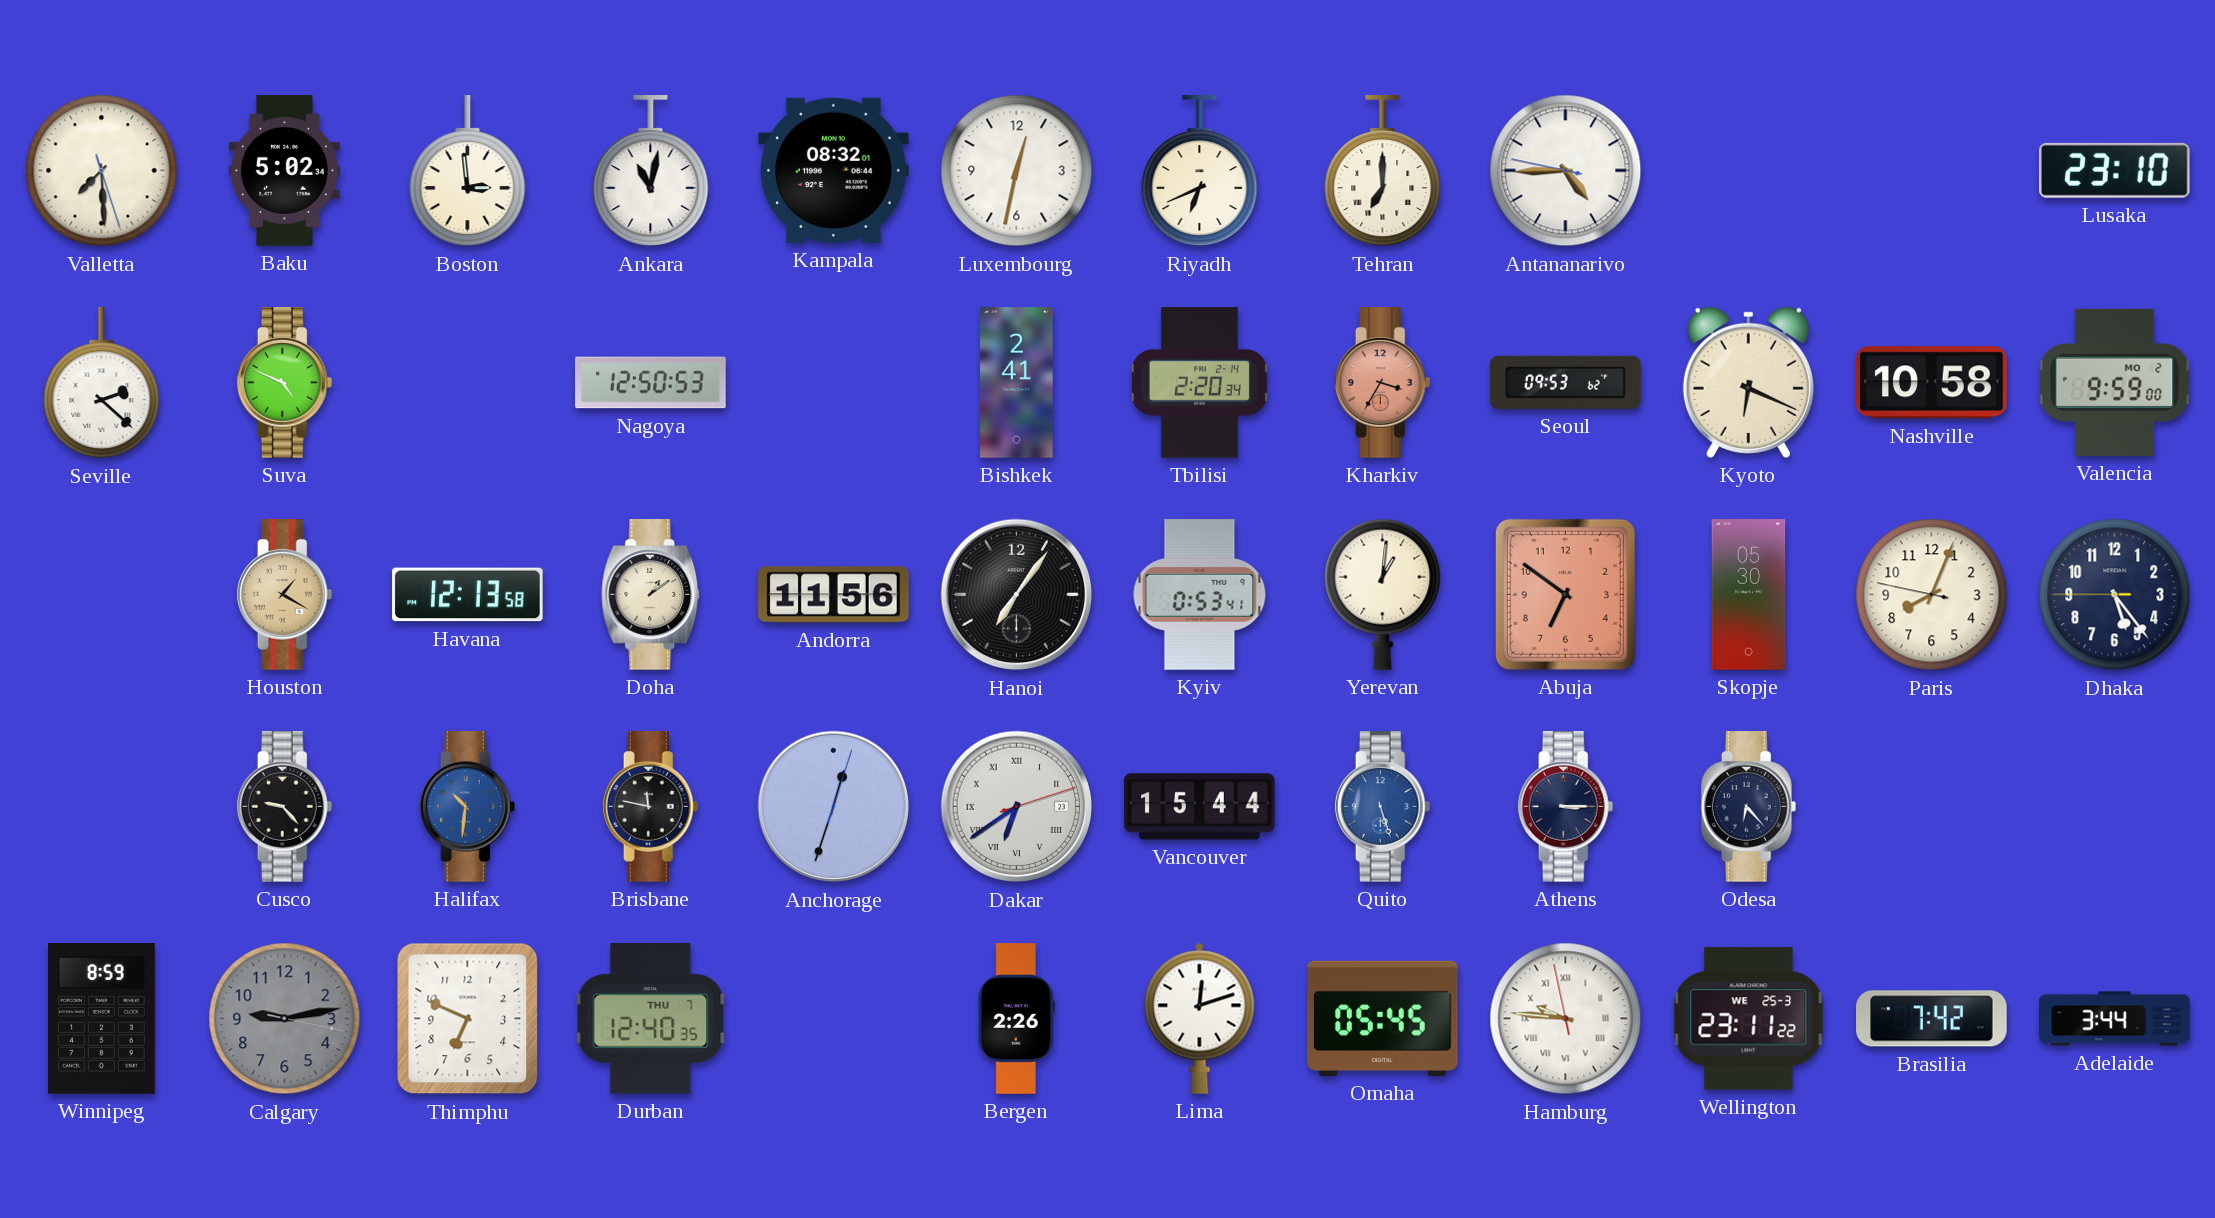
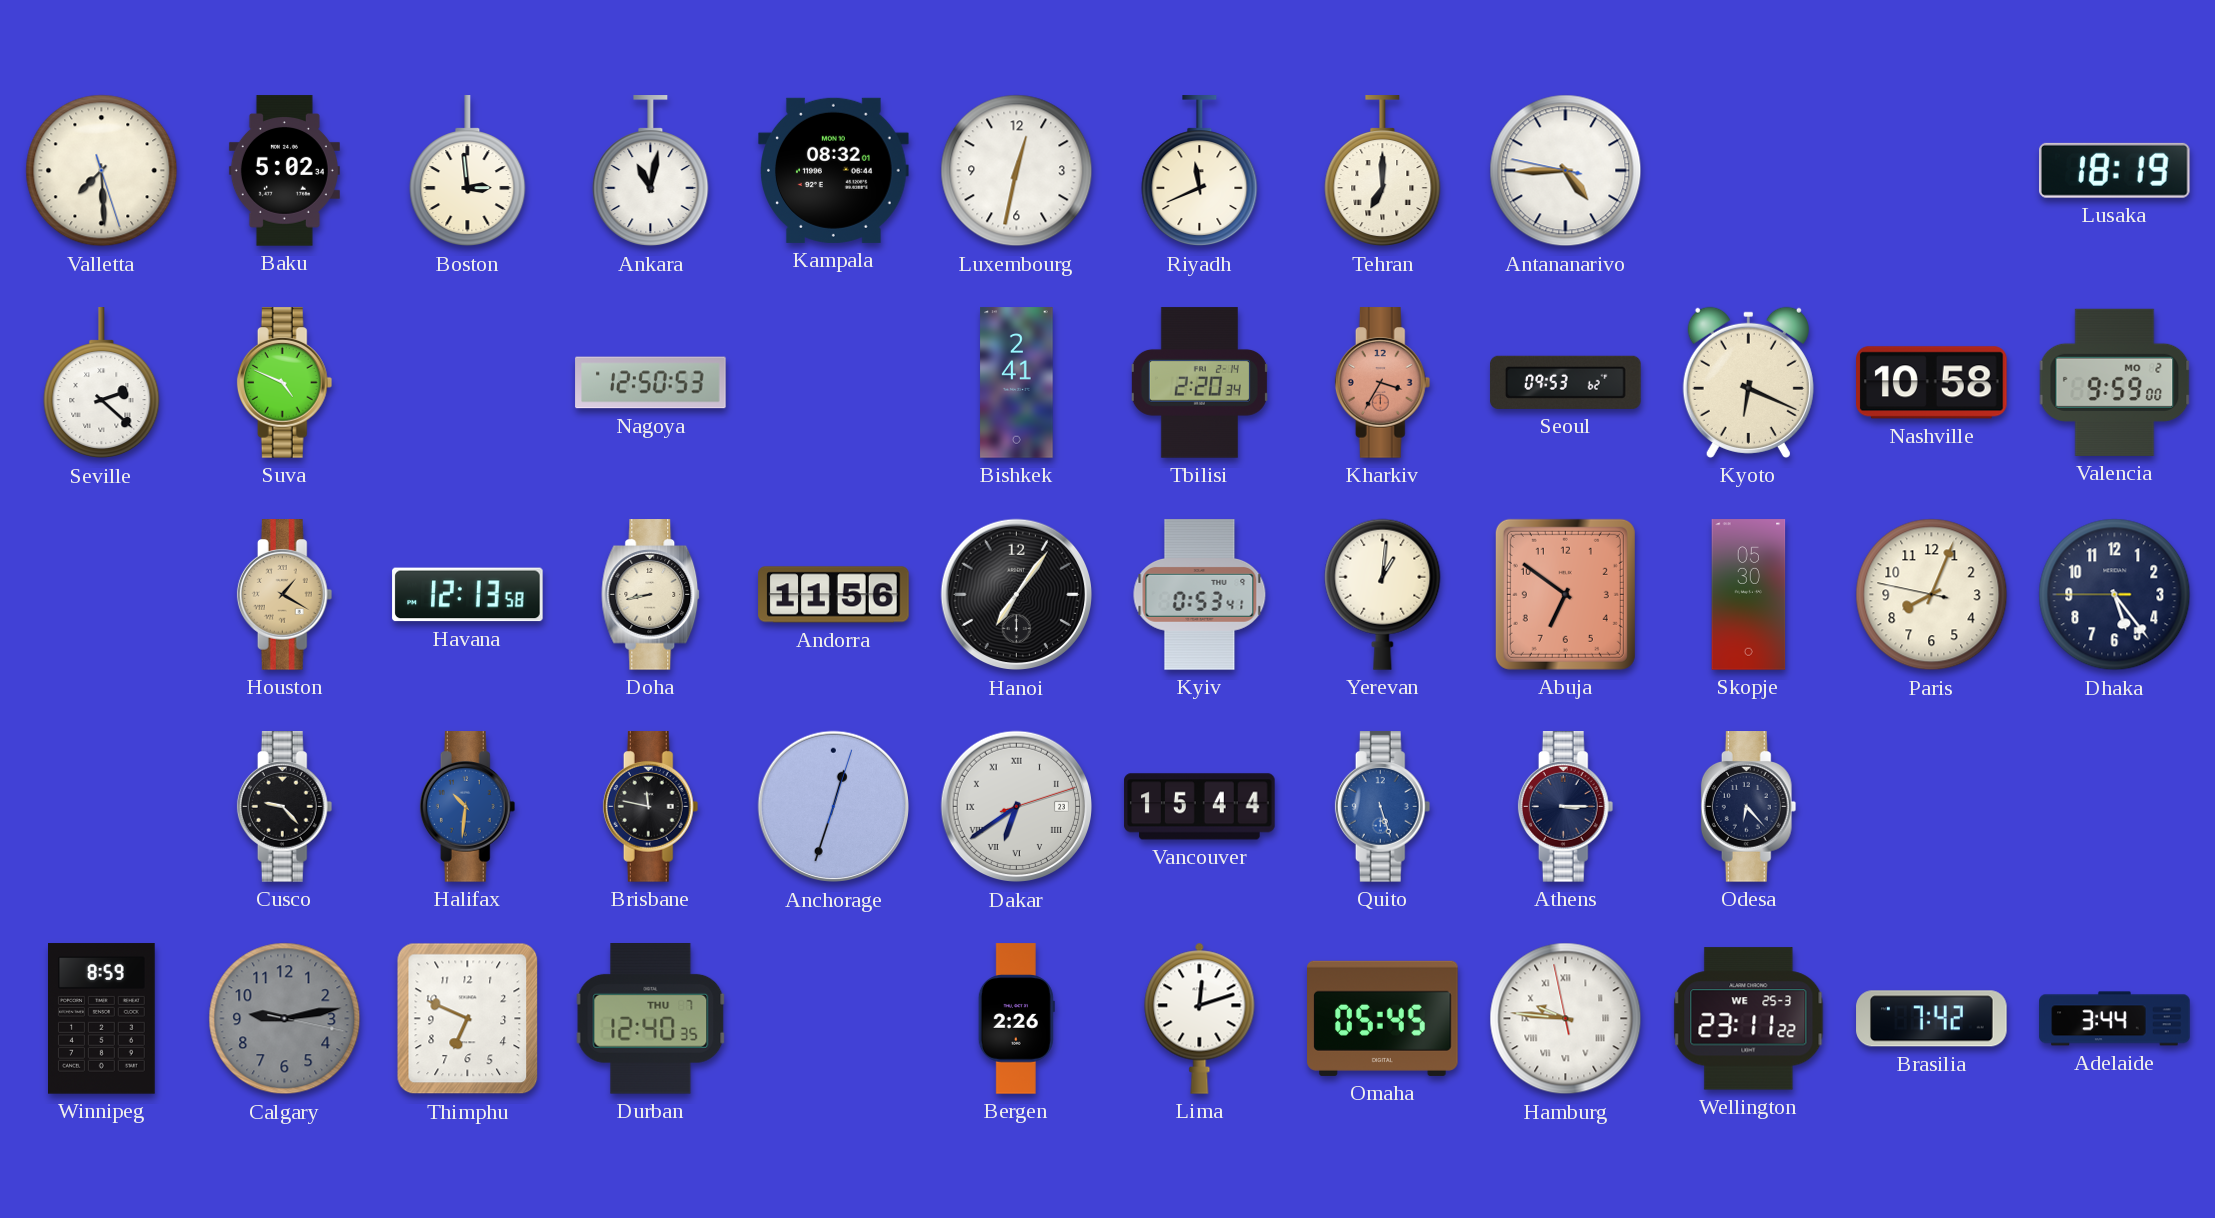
Riyadh: 6:41 -> 11:41 (1200, 171)
Lusaka: 23:10 -> 18:19 (2115, 170)
Doha: 1:09 -> 8:43 (651, 595)
